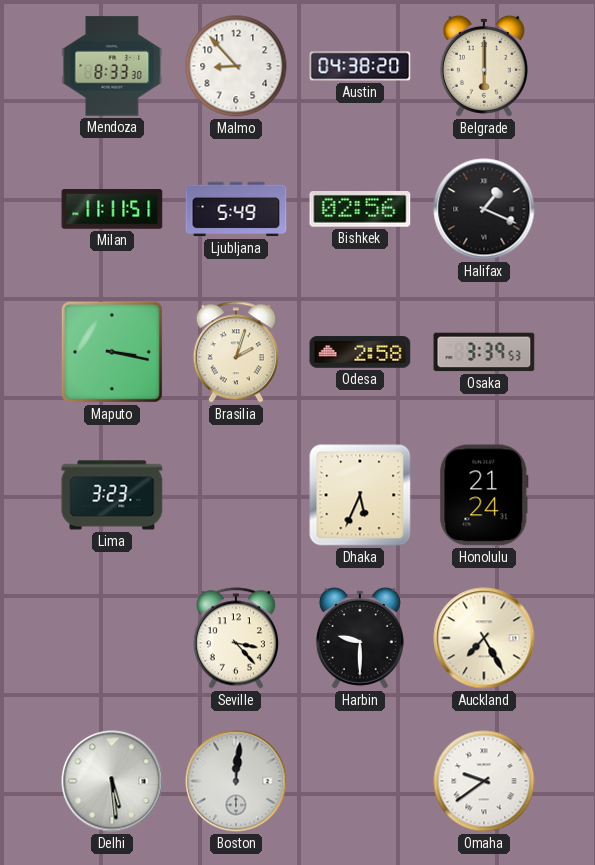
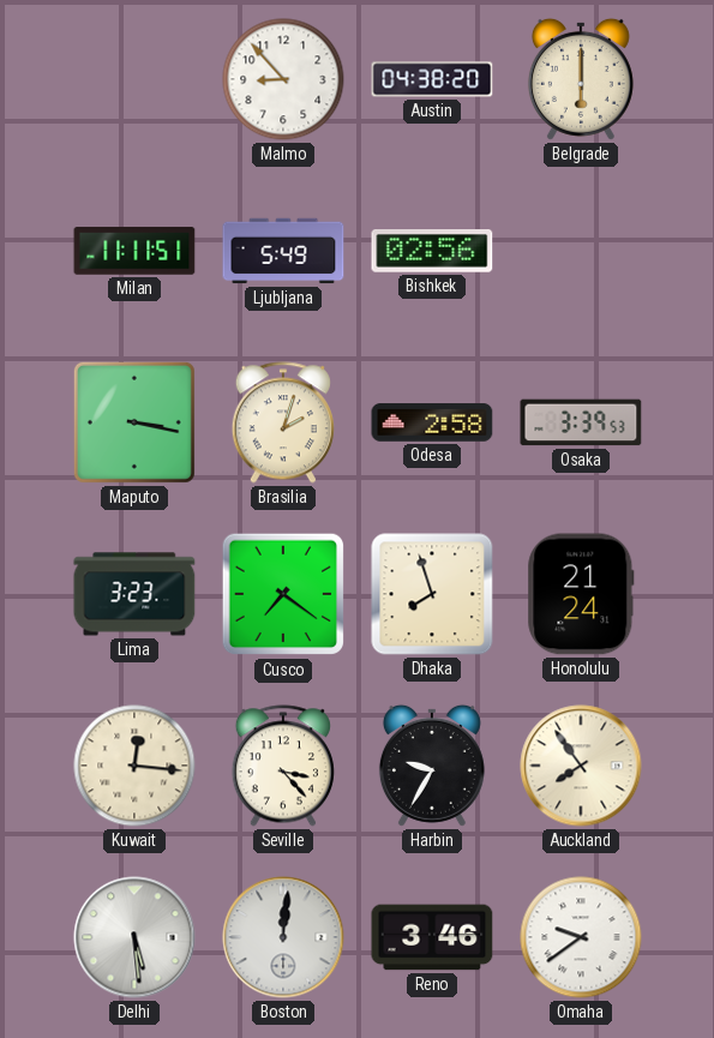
Mendoza: 8:33 -> none (112, 66)
Halifax: 1:19 -> none (484, 209)
Cusco: none -> 7:21 (283, 594)
Dhaka: 5:34 -> 7:57 (432, 594)
Kuwait: none -> 12:16 (134, 766)
Harbin: 9:30 -> 9:35 (432, 766)
Auckland: 7:25 -> 7:54 (581, 766)
Reno: none -> 3:46 (432, 937)
